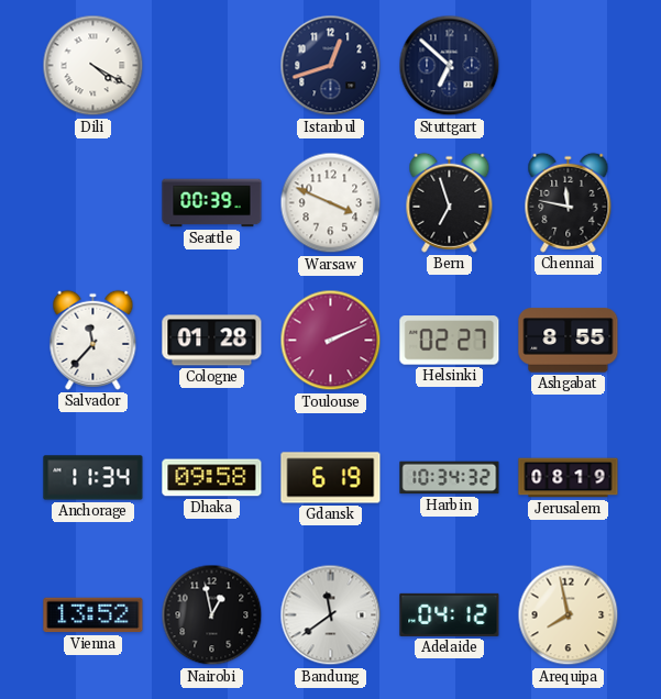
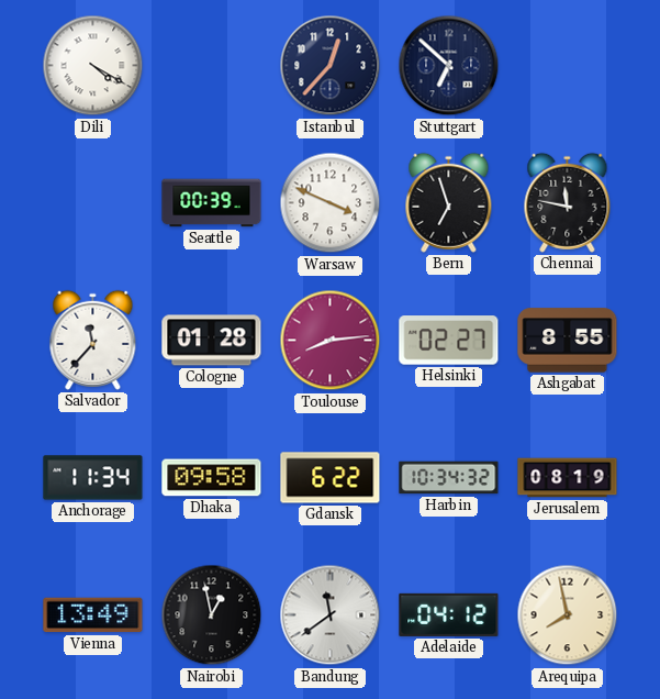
Istanbul: 12:42 -> 12:37 (331, 66)
Toulouse: 2:11 -> 8:14 (331, 341)
Gdansk: 6:19 -> 6:22 (331, 478)
Vienna: 13:52 -> 13:49 (93, 615)
